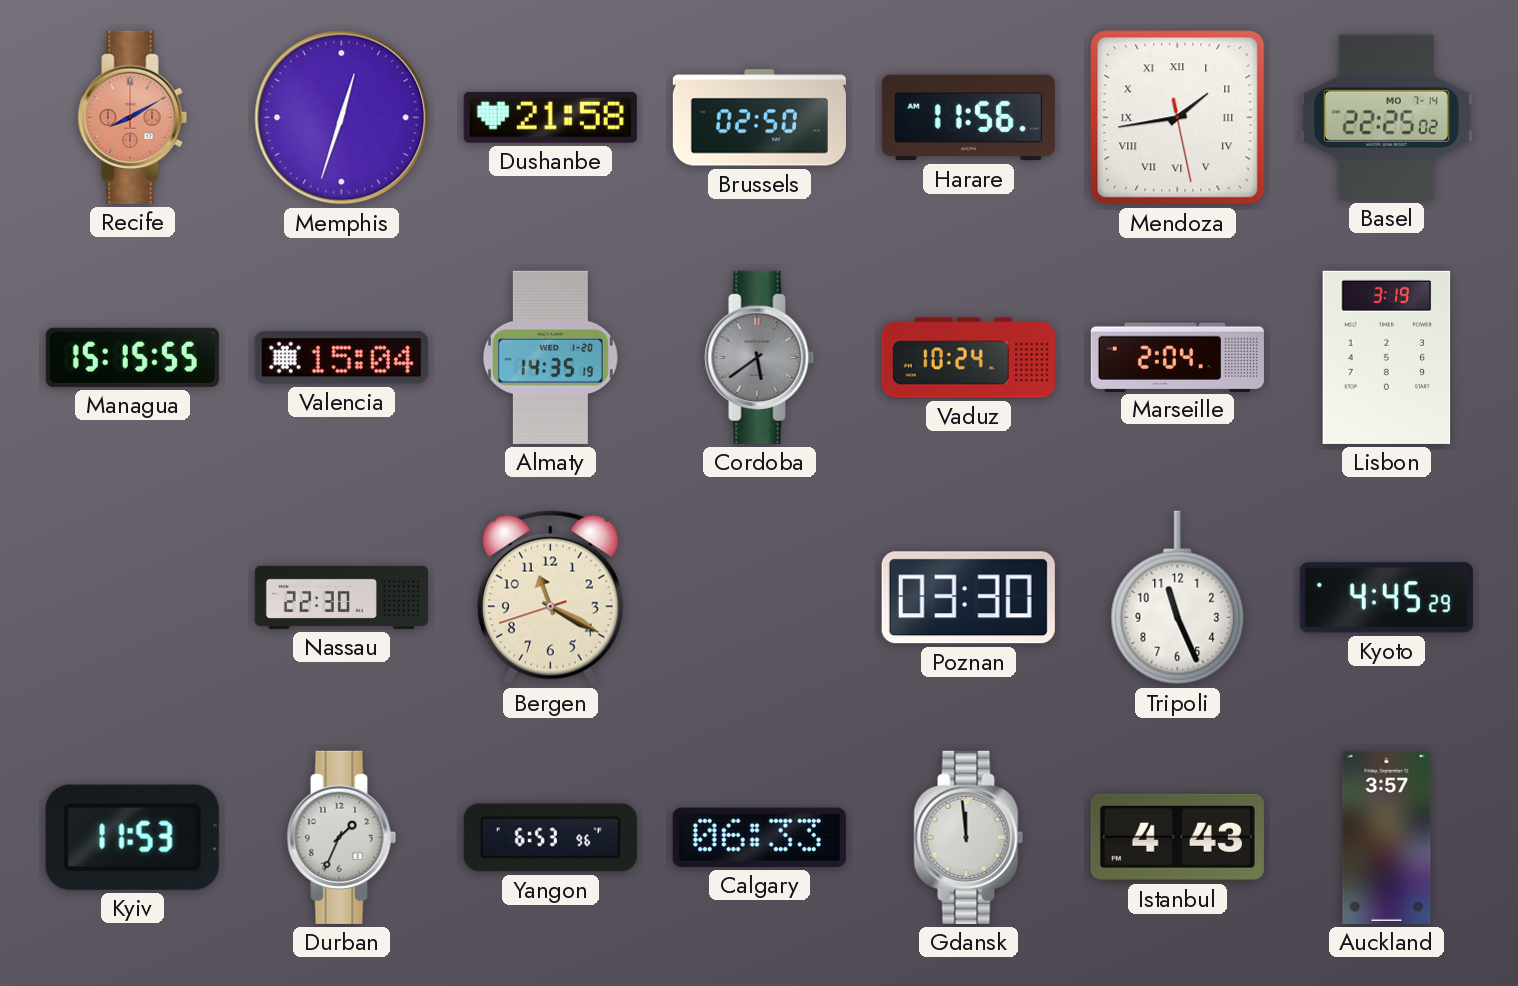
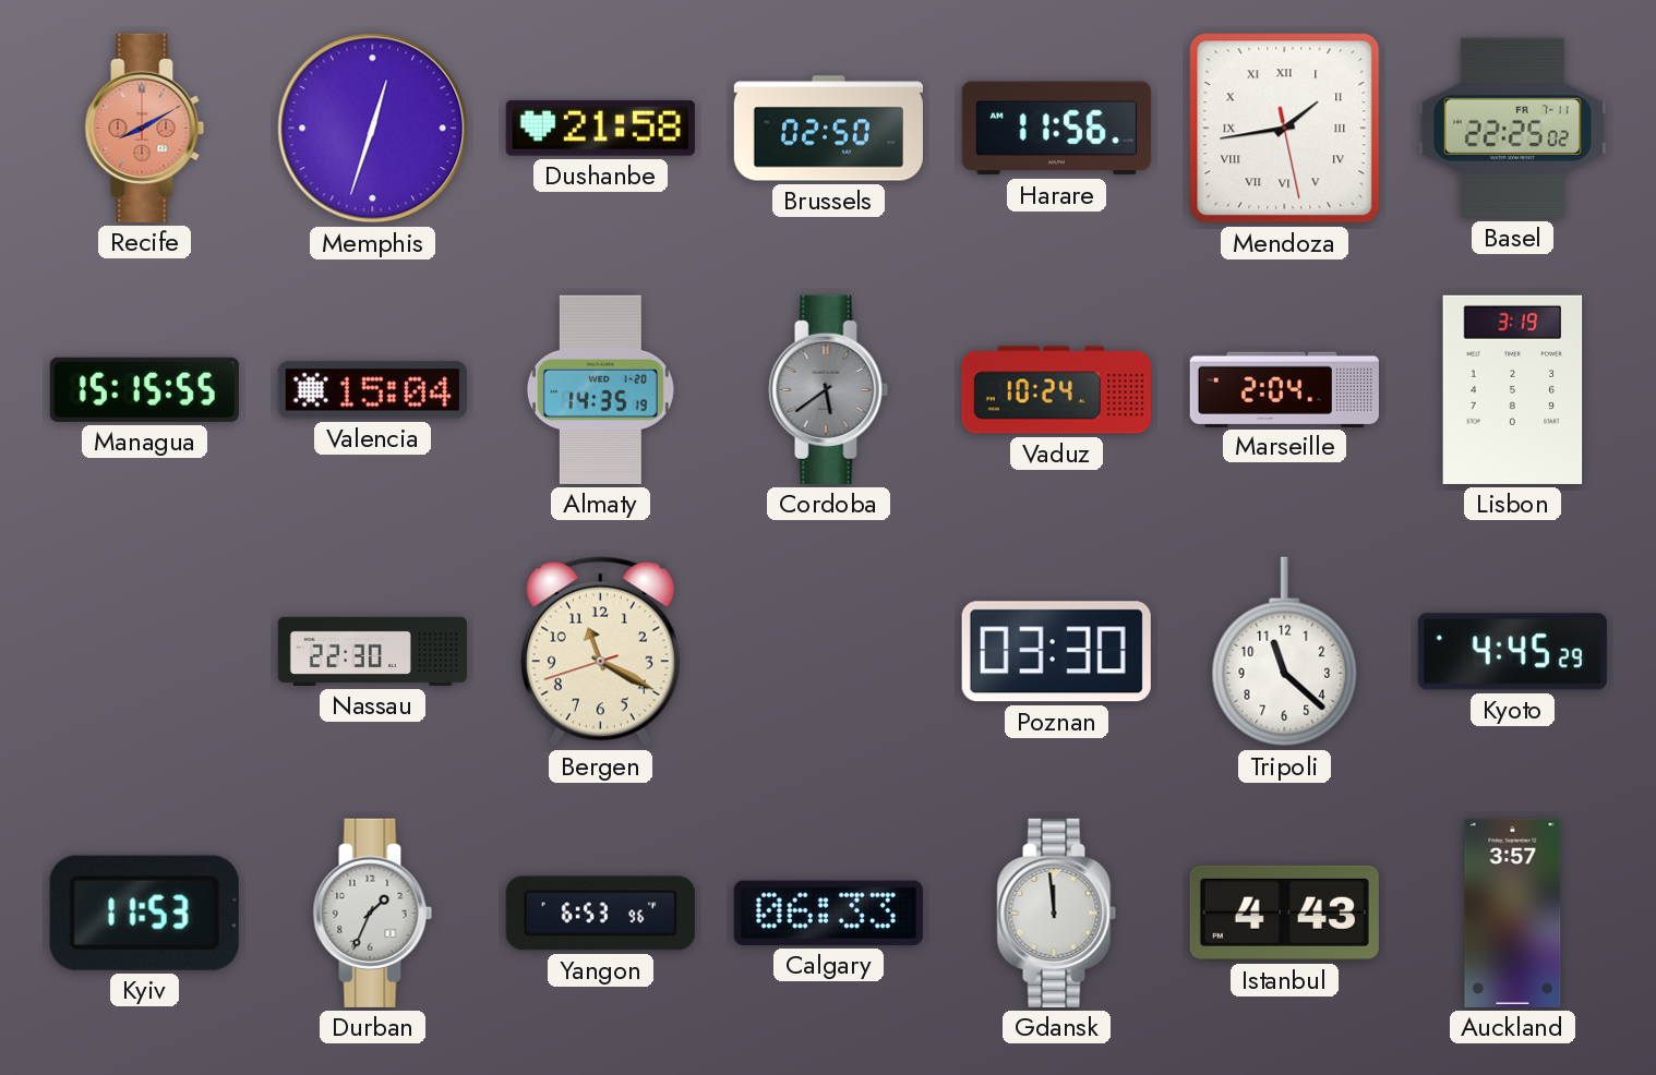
Basel date: MO 7-14 -> FR 7-11 (1512, 128)
Tripoli: 11:26 -> 11:22 (1285, 652)
